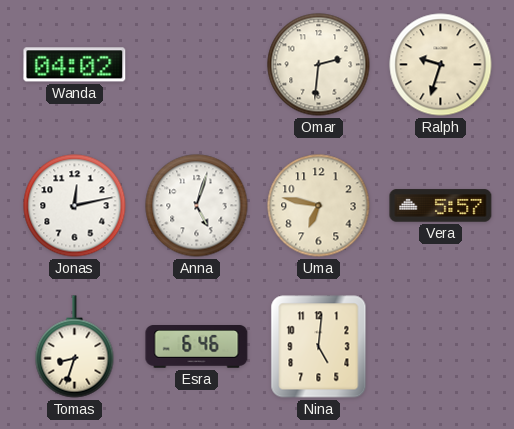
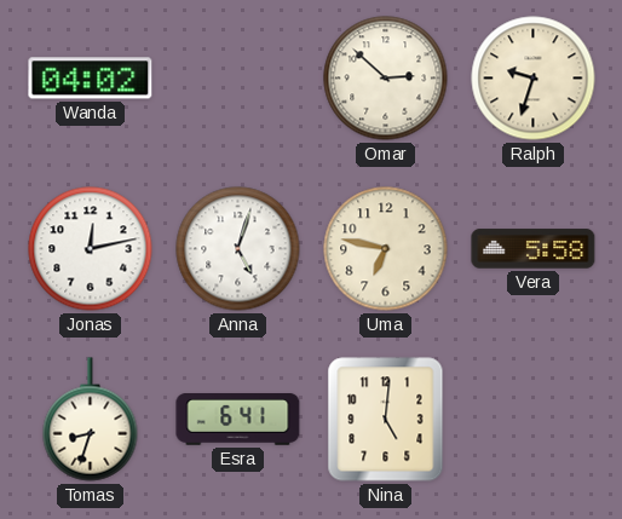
Omar: 2:31 -> 2:52 (386, 79)
Vera: 5:57 -> 5:58 (534, 249)
Esra: 6:46 -> 6:41 (238, 420)
